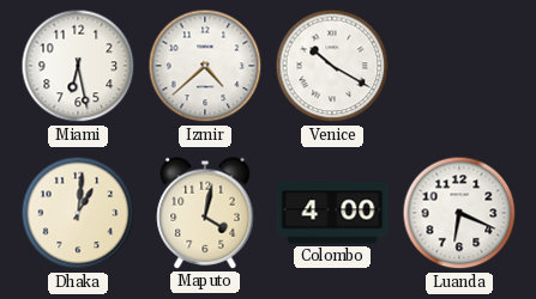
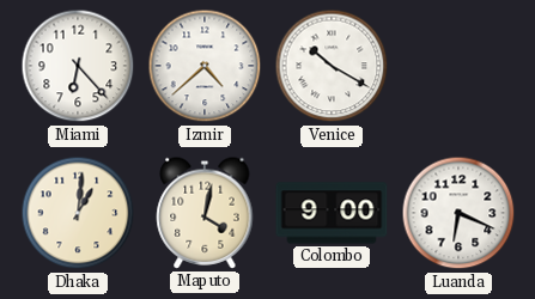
Miami: 6:28 -> 6:23 (78, 66)
Colombo: 4:00 -> 9:00 (332, 213)
